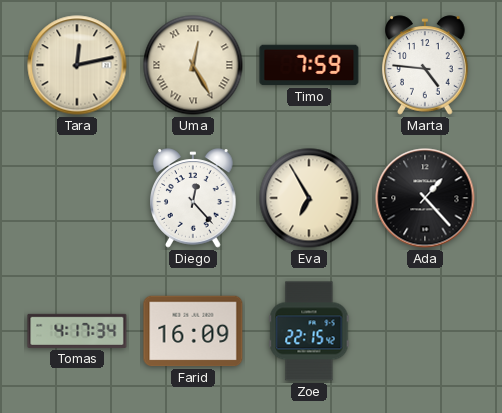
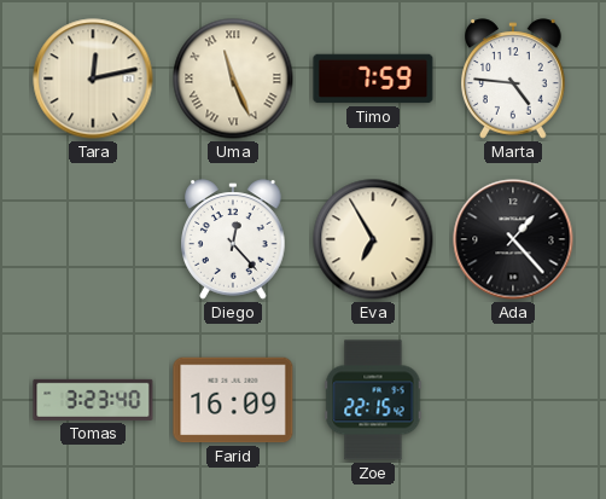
Uma: 12:25 -> 11:26 (233, 79)
Tomas: 4:17 -> 3:23 (93, 400)
